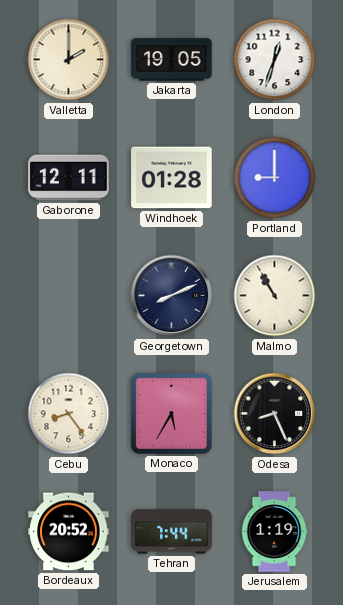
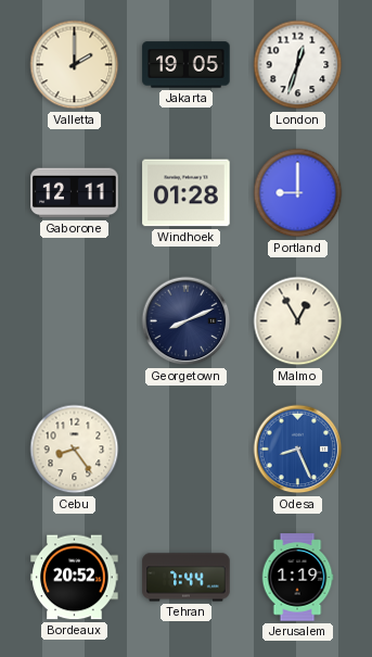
Malmo: 10:55 -> 12:55 (298, 321)
Monaco: 5:35 -> none (171, 413)
Odesa dial: black -> blue (298, 450)
